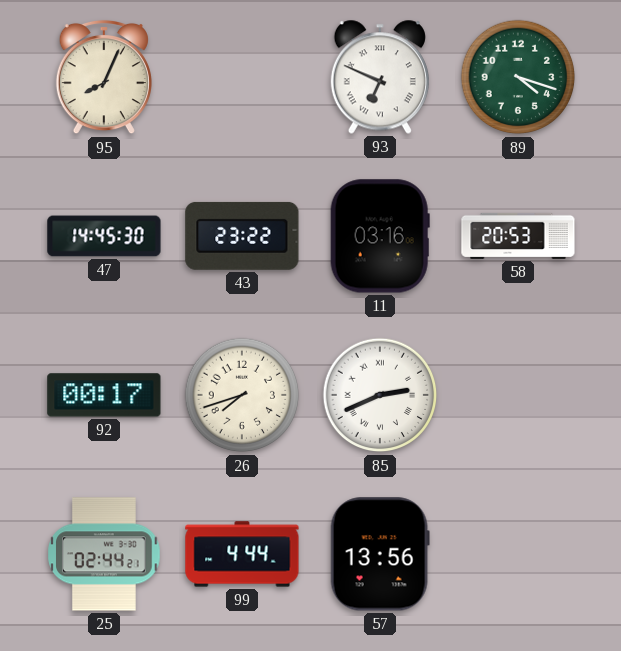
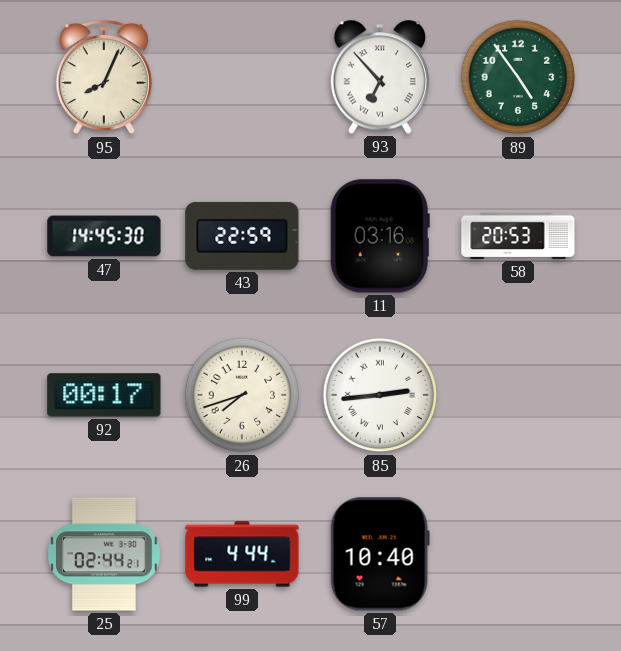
93: 6:49 -> 6:53 (380, 77)
89: 4:18 -> 4:54 (518, 77)
43: 23:22 -> 22:59 (242, 236)
85: 2:41 -> 2:44 (380, 395)
57: 13:56 -> 10:40 (380, 554)
